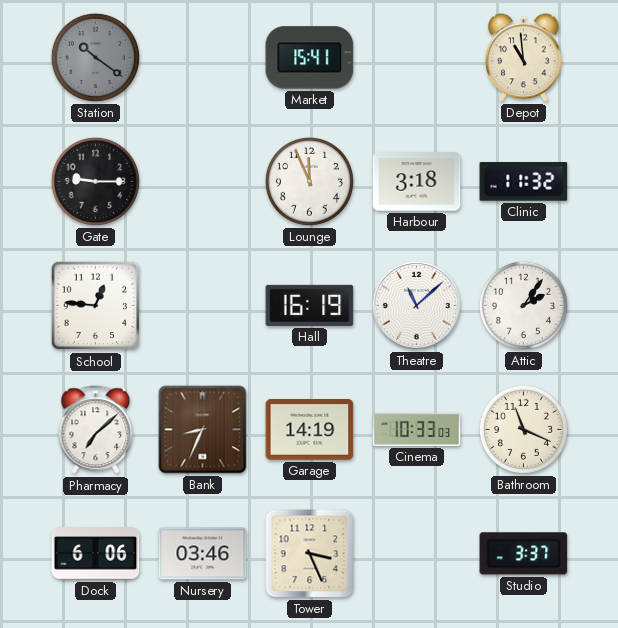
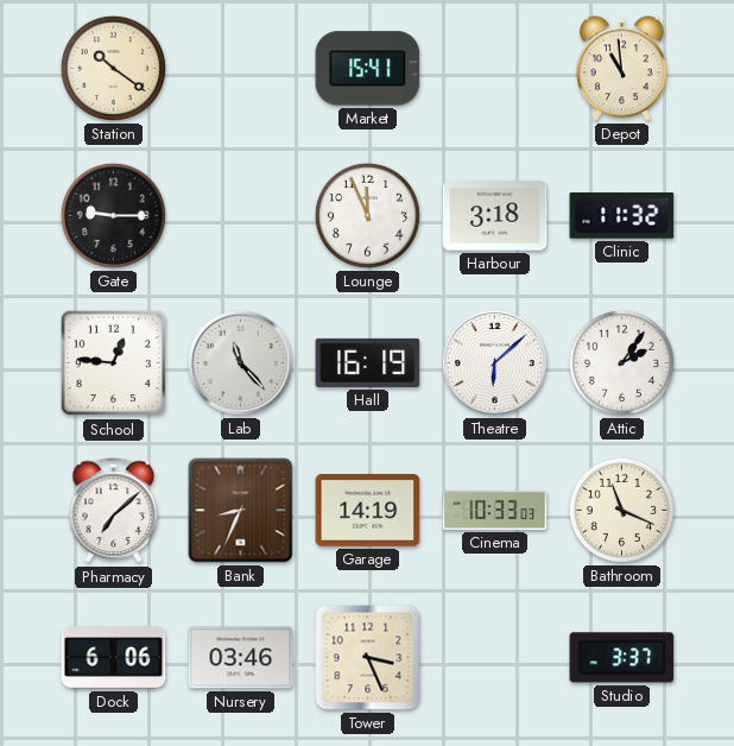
Station dial: grey -> cream (113, 68)
Lab: none -> 11:23 (240, 362)
Theatre: 11:08 -> 6:08 (494, 362)
